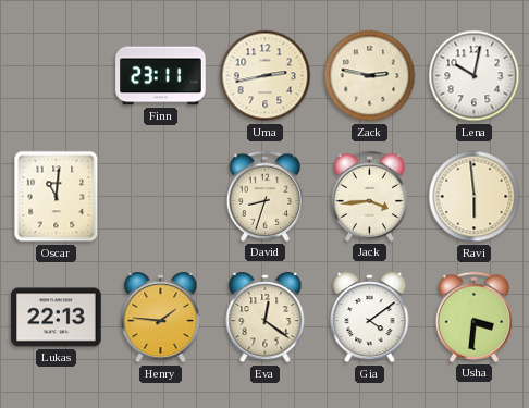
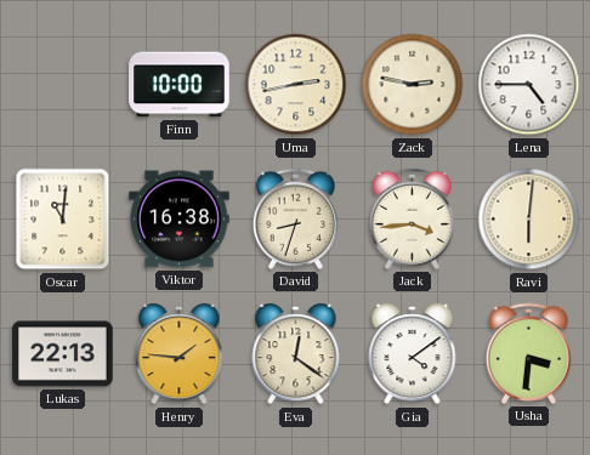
Finn: 23:11 -> 10:00 (180, 85)
Lena: 10:02 -> 4:45 (529, 85)
Viktor: none -> 16:38 (180, 220)
Ravi: 5:59 -> 6:01 (529, 220)
